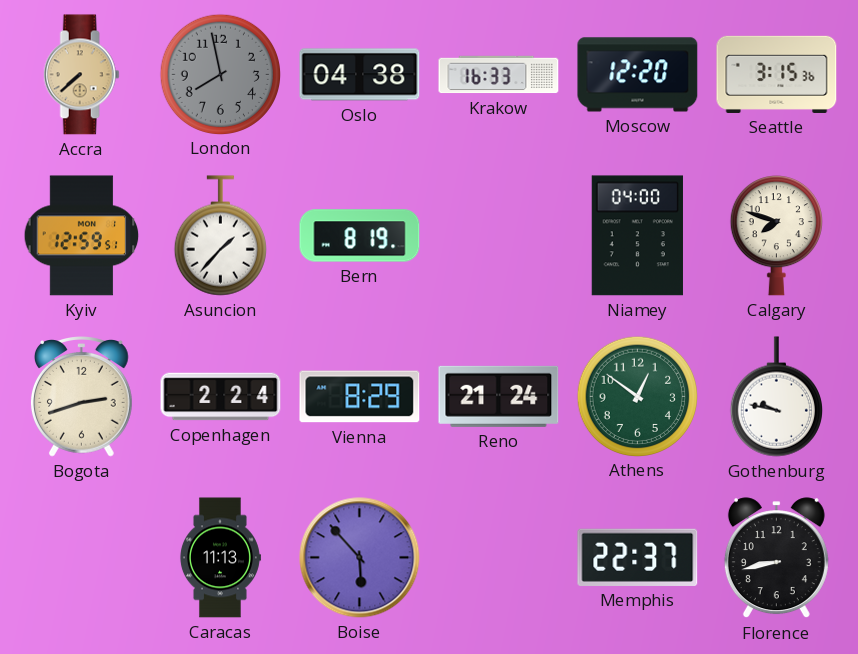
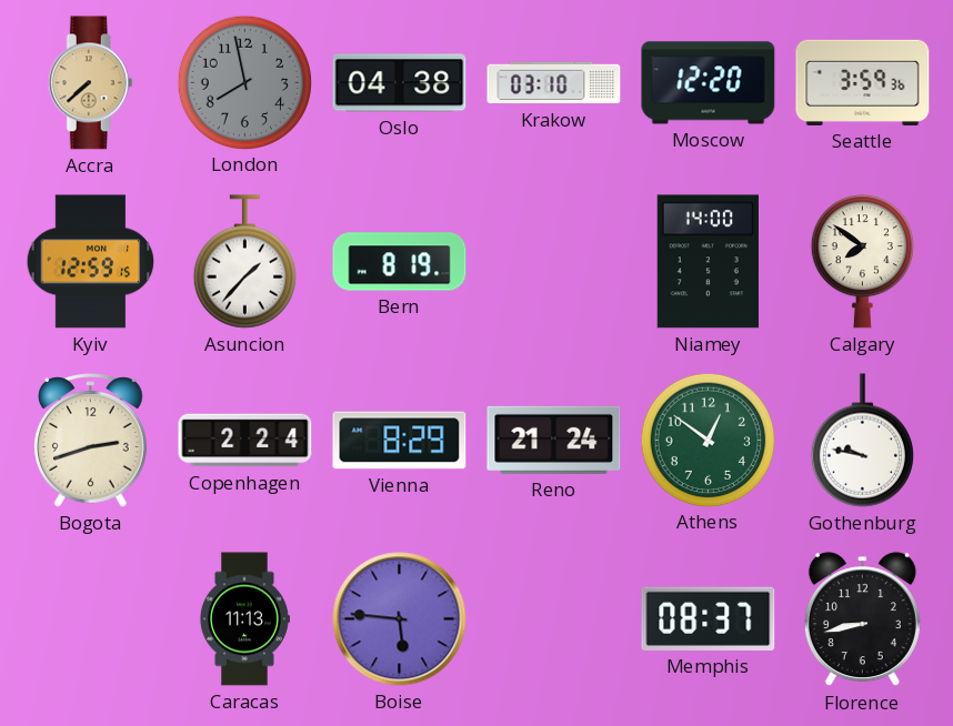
Krakow: 16:33 -> 03:10 (554, 83)
Seattle: 3:15 -> 3:59 (863, 82)
Kyiv: 12:59:51 -> 12:59:15 (91, 262)
Niamey: 04:00 -> 14:00 (708, 262)
Calgary: 7:48 -> 7:51 (862, 262)
Boise: 5:53 -> 5:46 (400, 619)
Memphis: 22:37 -> 08:37 (709, 618)
